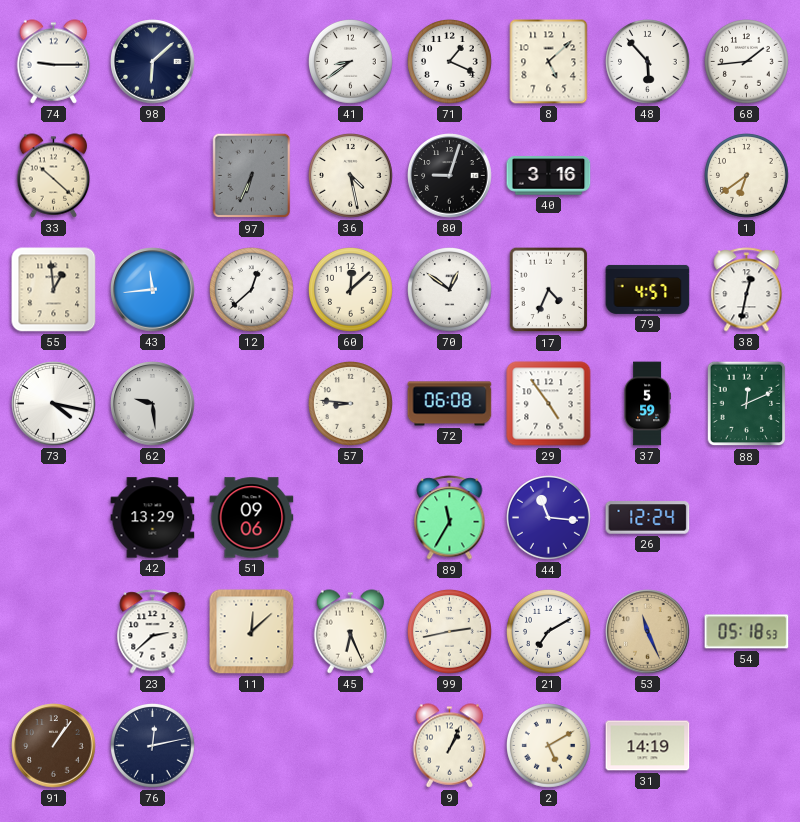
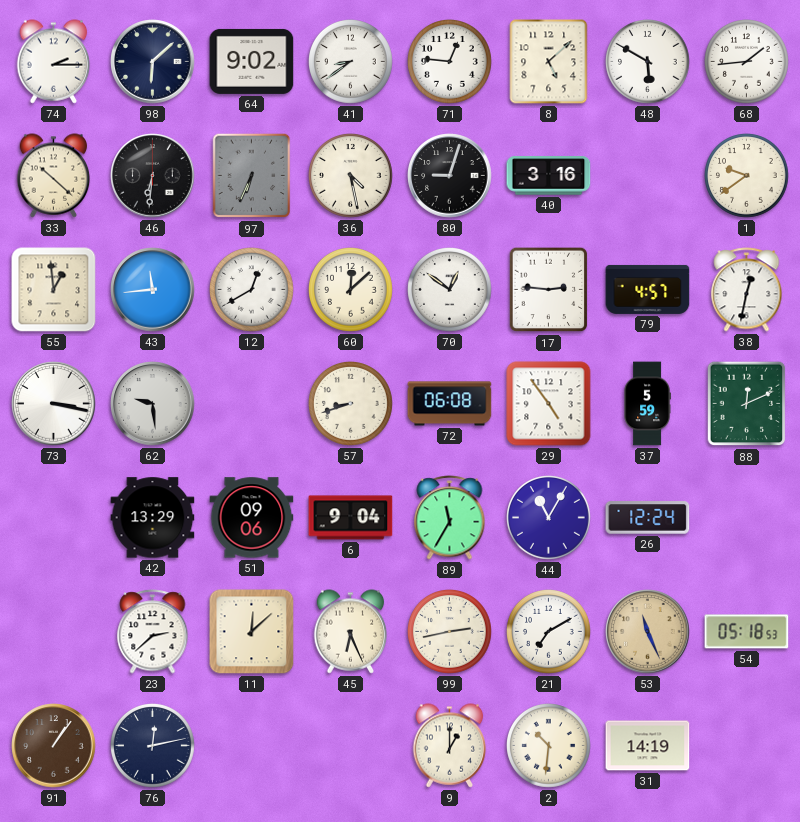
74: 9:15 -> 2:15 (54, 62)
64: none -> 9:02 (252, 61)
71: 1:19 -> 12:46 (450, 62)
48: 5:53 -> 5:50 (648, 62)
46: none -> 6:31 (153, 176)
1: 6:39 -> 9:39 (747, 176)
12: 12:38 -> 12:40 (252, 290)
17: 4:34 -> 2:46 (549, 290)
73: 4:17 -> 3:17 (54, 404)
57: 8:46 -> 8:42 (351, 404)
6: none -> 9:04 (351, 518)
44: 11:16 -> 11:05 (549, 518)
9: 1:04 -> 1:00 (450, 746)
2: 5:10 -> 10:31 (549, 746)
